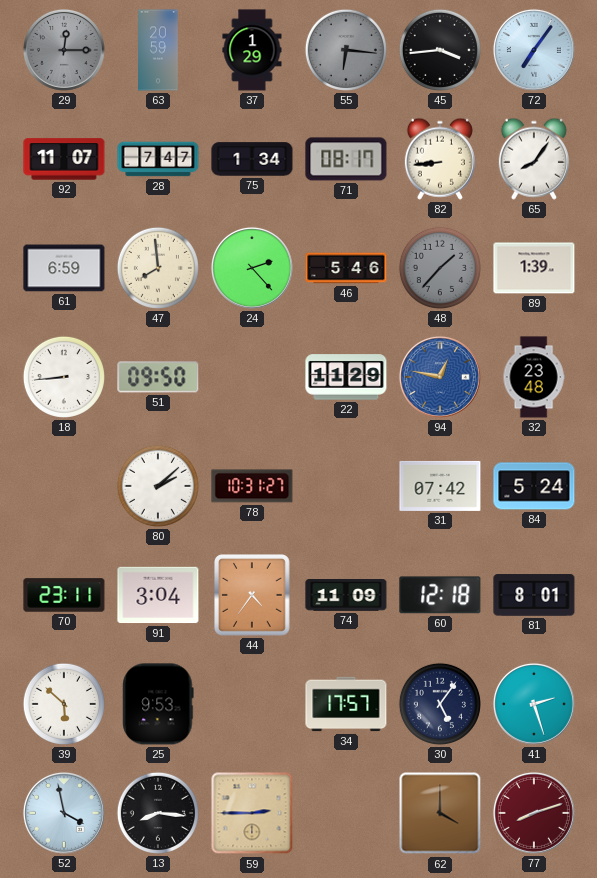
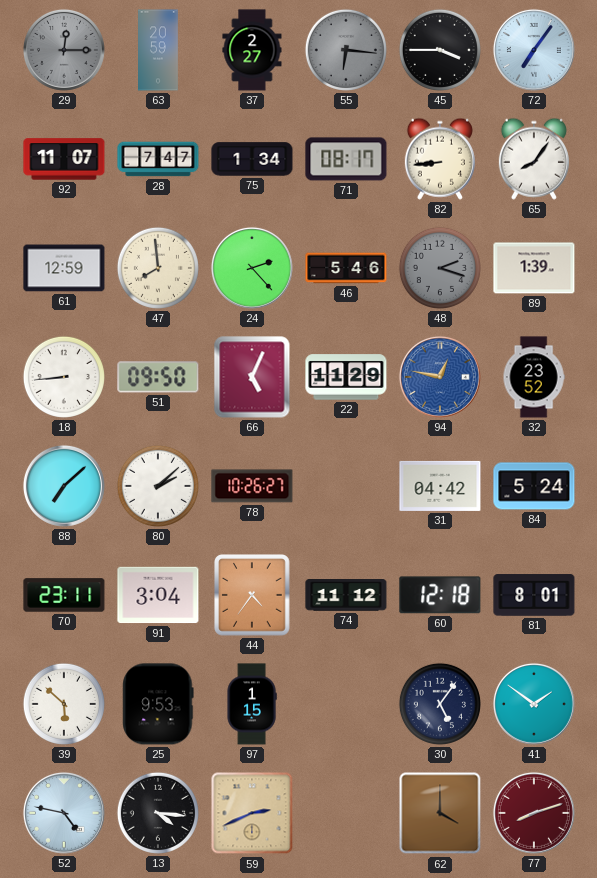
37: 1:29 -> 2:27 (252, 50)
45: 3:44 -> 3:45 (440, 50)
61: 6:59 -> 12:59 (64, 268)
48: 1:37 -> 2:18 (440, 268)
66: none -> 5:04 (252, 377)
32: 23:48 -> 23:52 (534, 377)
88: none -> 7:08 (64, 486)
78: 10:31 -> 10:26 (252, 486)
31: 07:42 -> 04:42 (440, 486)
74: 11:09 -> 11:12 (346, 595)
97: none -> 1:15 (252, 704)
34: 17:57 -> none (346, 704)
41: 2:27 -> 1:51 (534, 704)
52: 3:58 -> 4:47 (64, 813)
13: 8:16 -> 4:16 (158, 813)
59: 2:45 -> 2:41 (252, 813)
